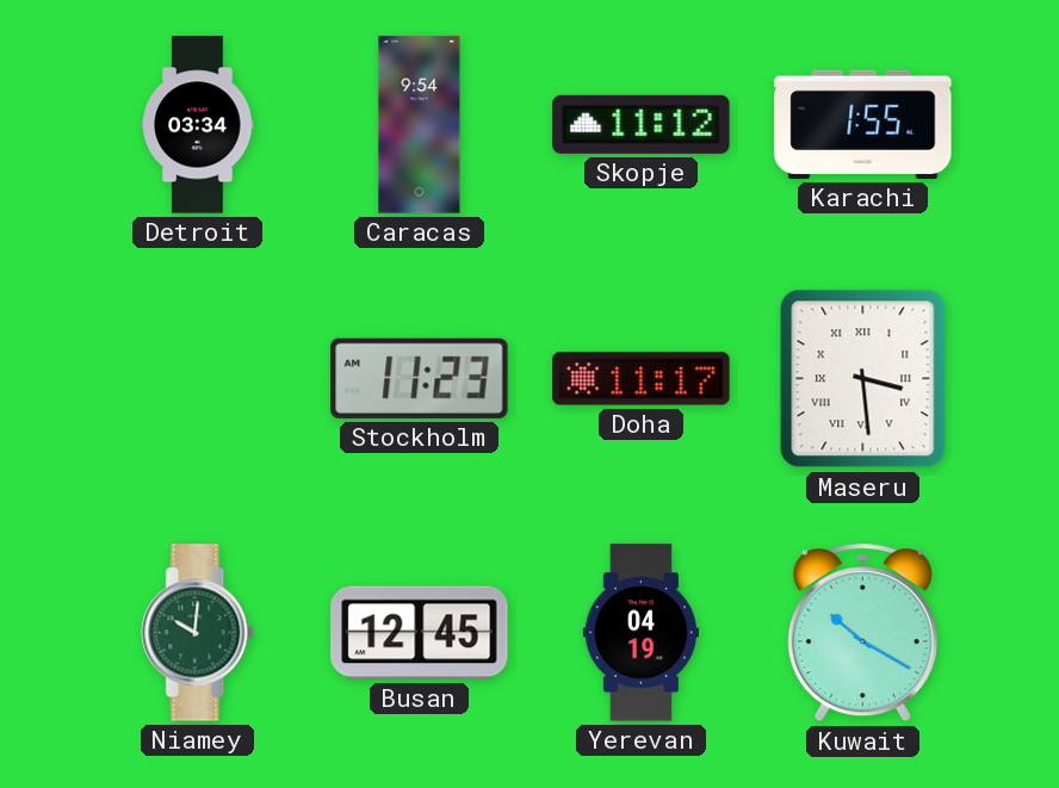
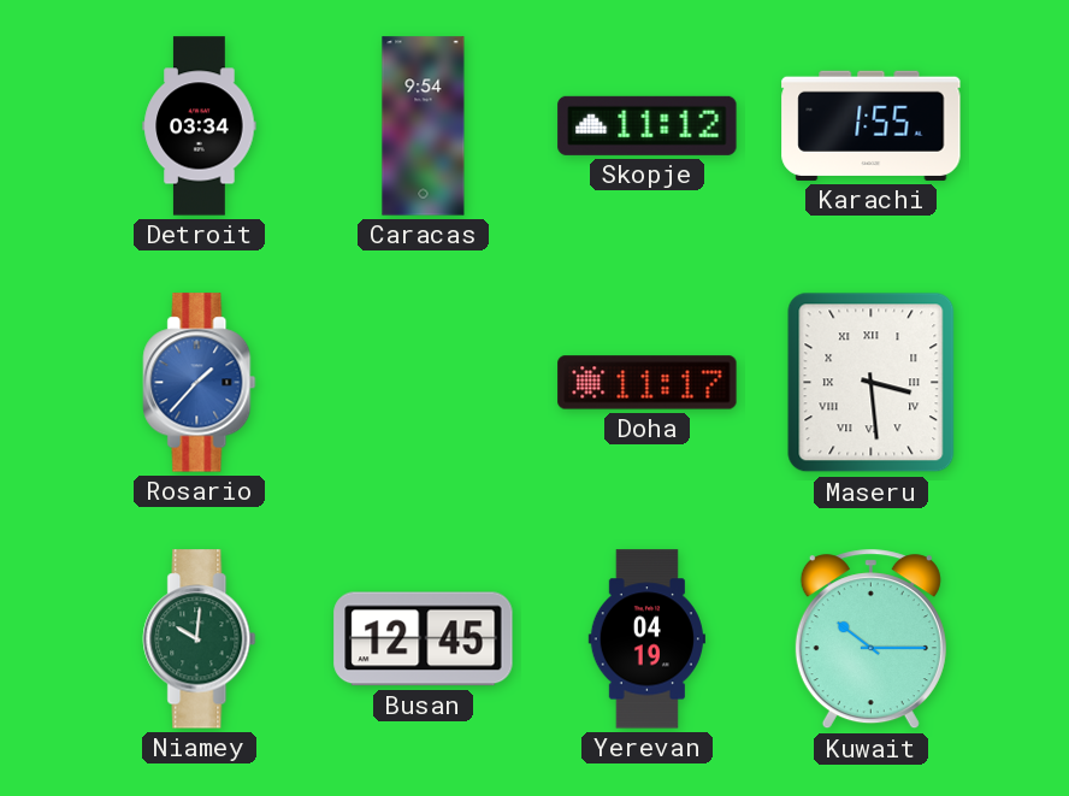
Rosario: none -> 1:37 (200, 383)
Stockholm: 11:23 -> none (420, 378)
Kuwait: 10:20 -> 10:15 (870, 639)
